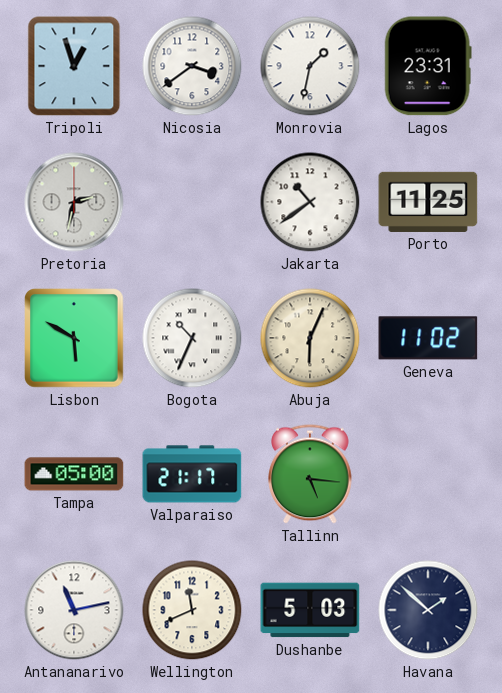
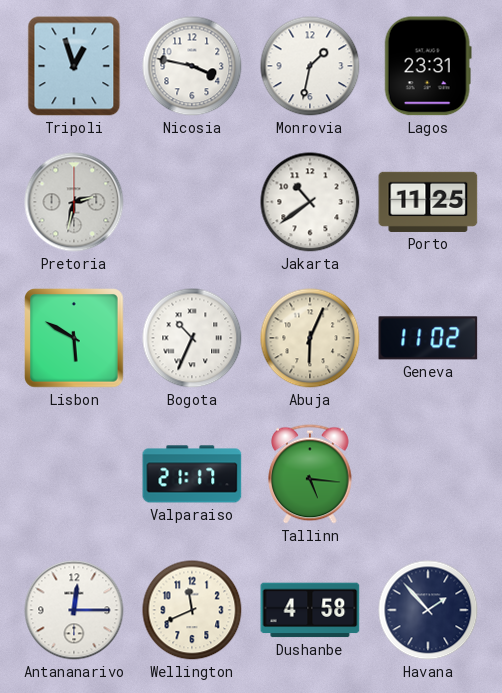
Nicosia: 3:39 -> 3:47 (192, 66)
Tampa: 05:00 -> none (74, 474)
Antananarivo: 11:13 -> 12:15 (74, 610)
Dushanbe: 5:03 -> 4:58 (310, 610)
Havana: 1:52 -> 1:53 (428, 610)
